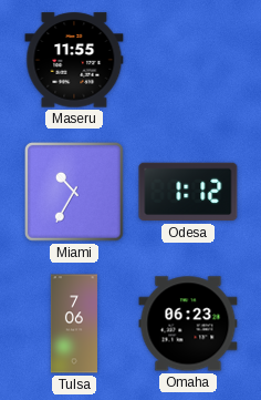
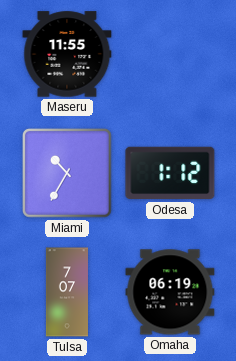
Tulsa: 7:06 -> 7:07 (67, 292)
Omaha: 06:23 -> 06:19 (170, 292)
